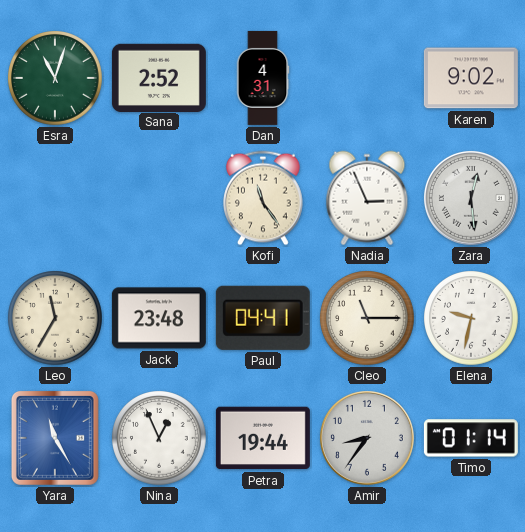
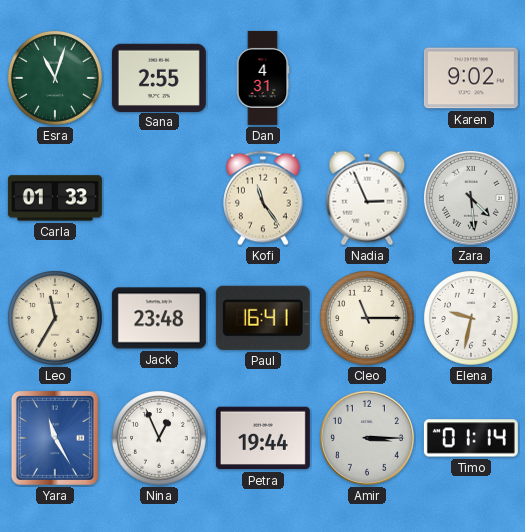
Sana: 2:52 -> 2:55 (159, 77)
Carla: none -> 01:33 (55, 198)
Zara: 12:29 -> 4:29 (471, 198)
Paul: 04:41 -> 16:41 (263, 318)
Amir: 8:36 -> 3:15 (367, 438)
